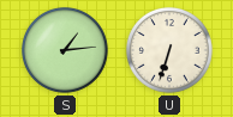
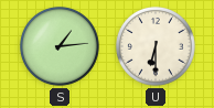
U: 6:33 -> 6:30 (156, 46)
